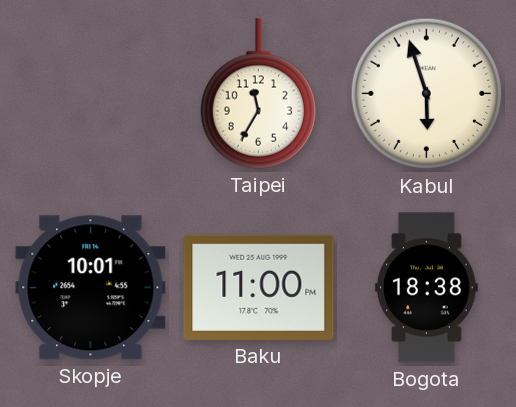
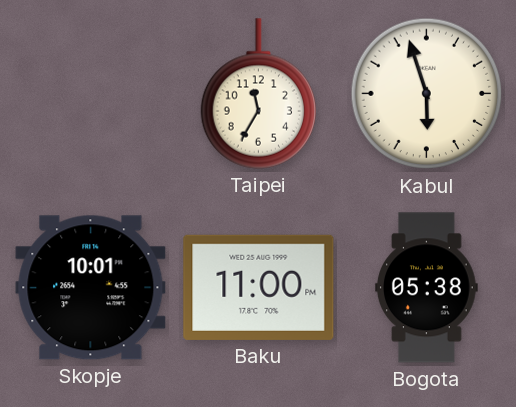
Bogota: 18:38 -> 05:38 (427, 288)
